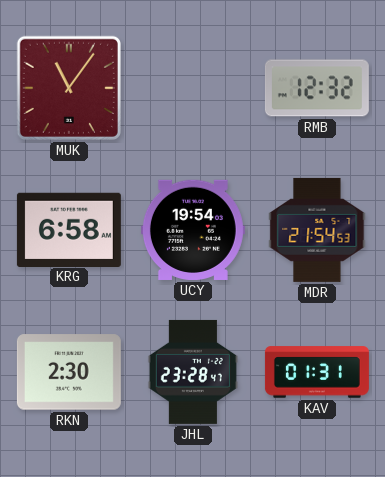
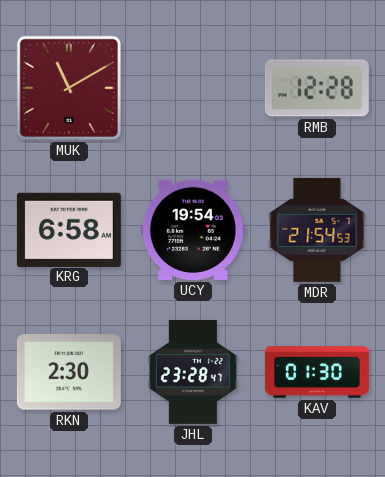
MUK: 11:06 -> 11:10 (69, 88)
RMB: 12:32 -> 12:28 (317, 88)
KAV: 01:31 -> 01:30 (317, 372)
